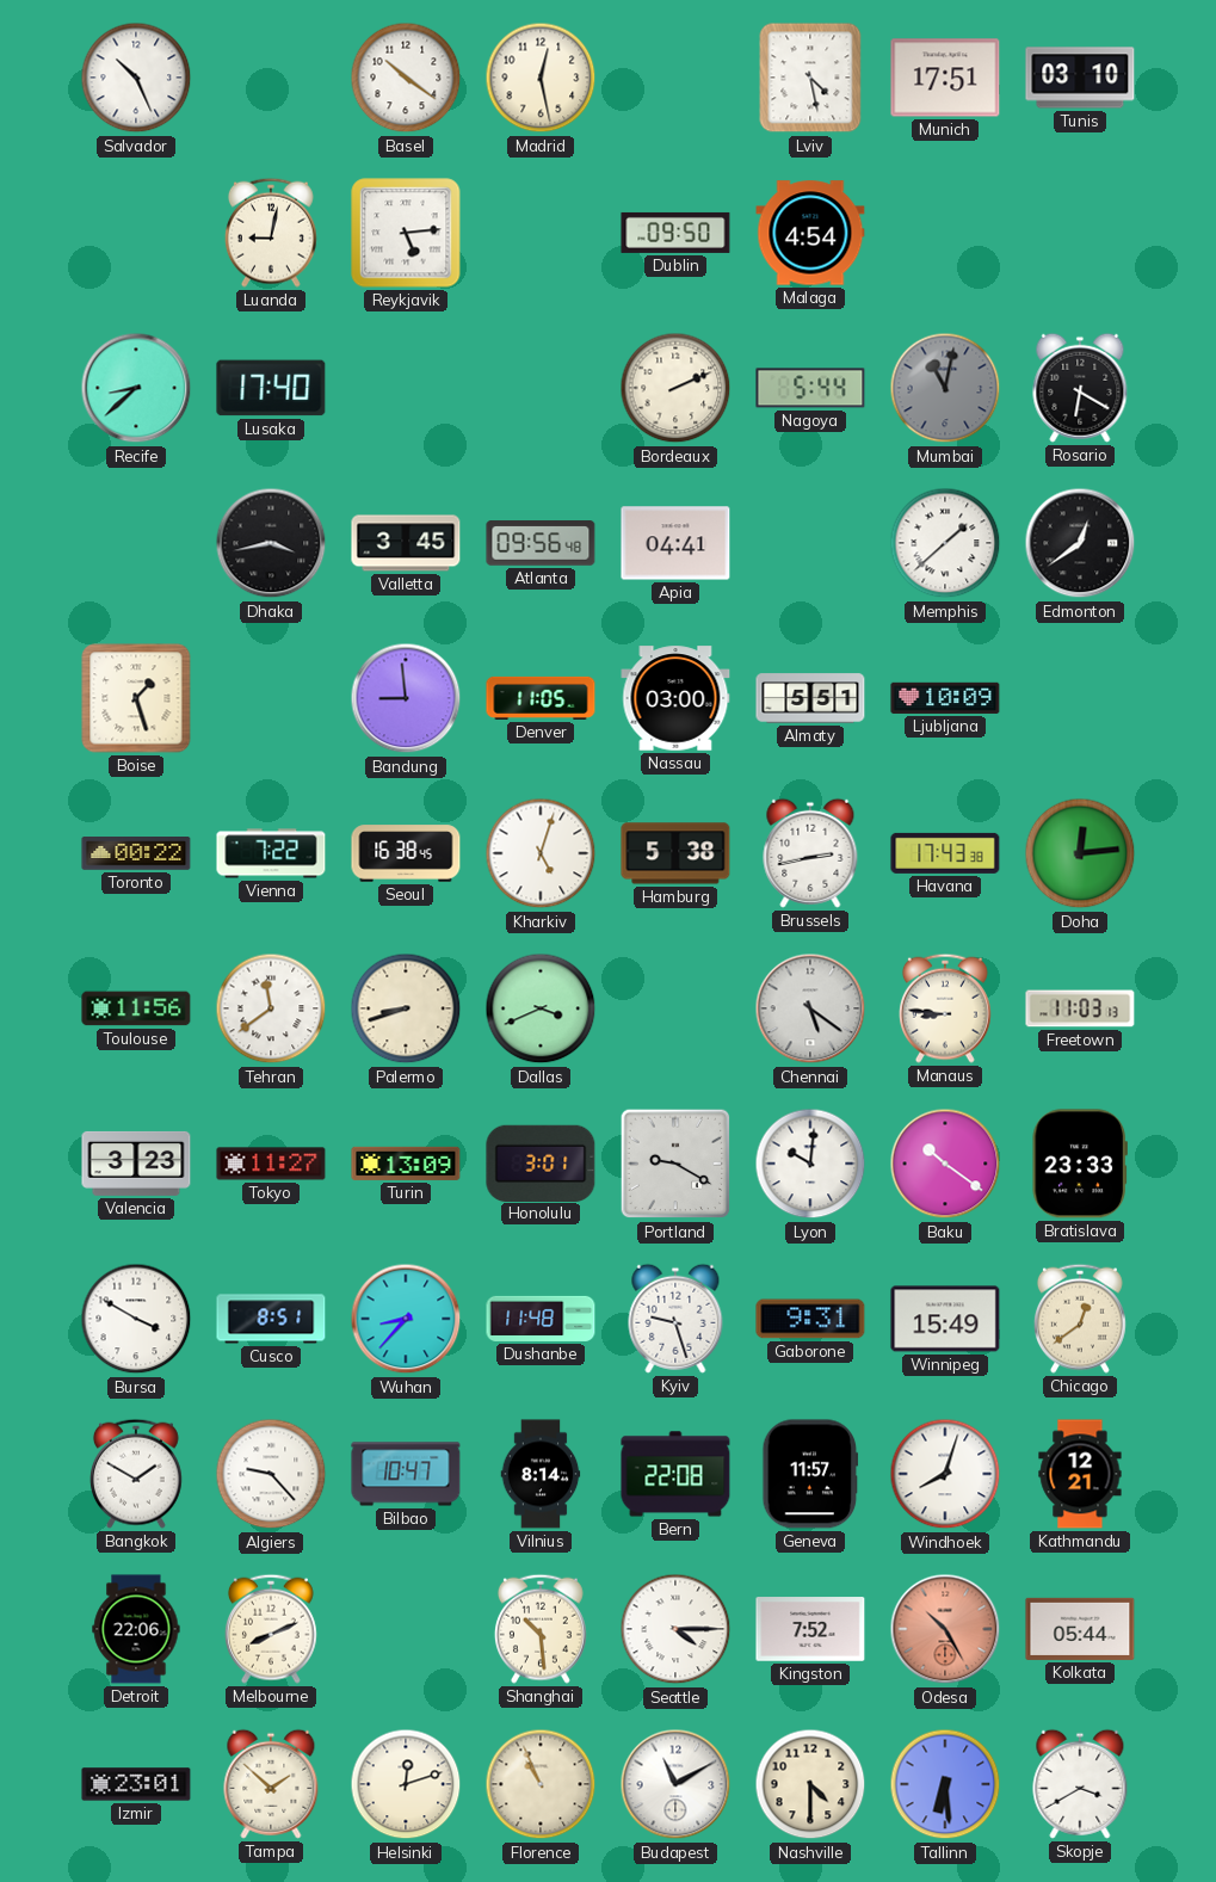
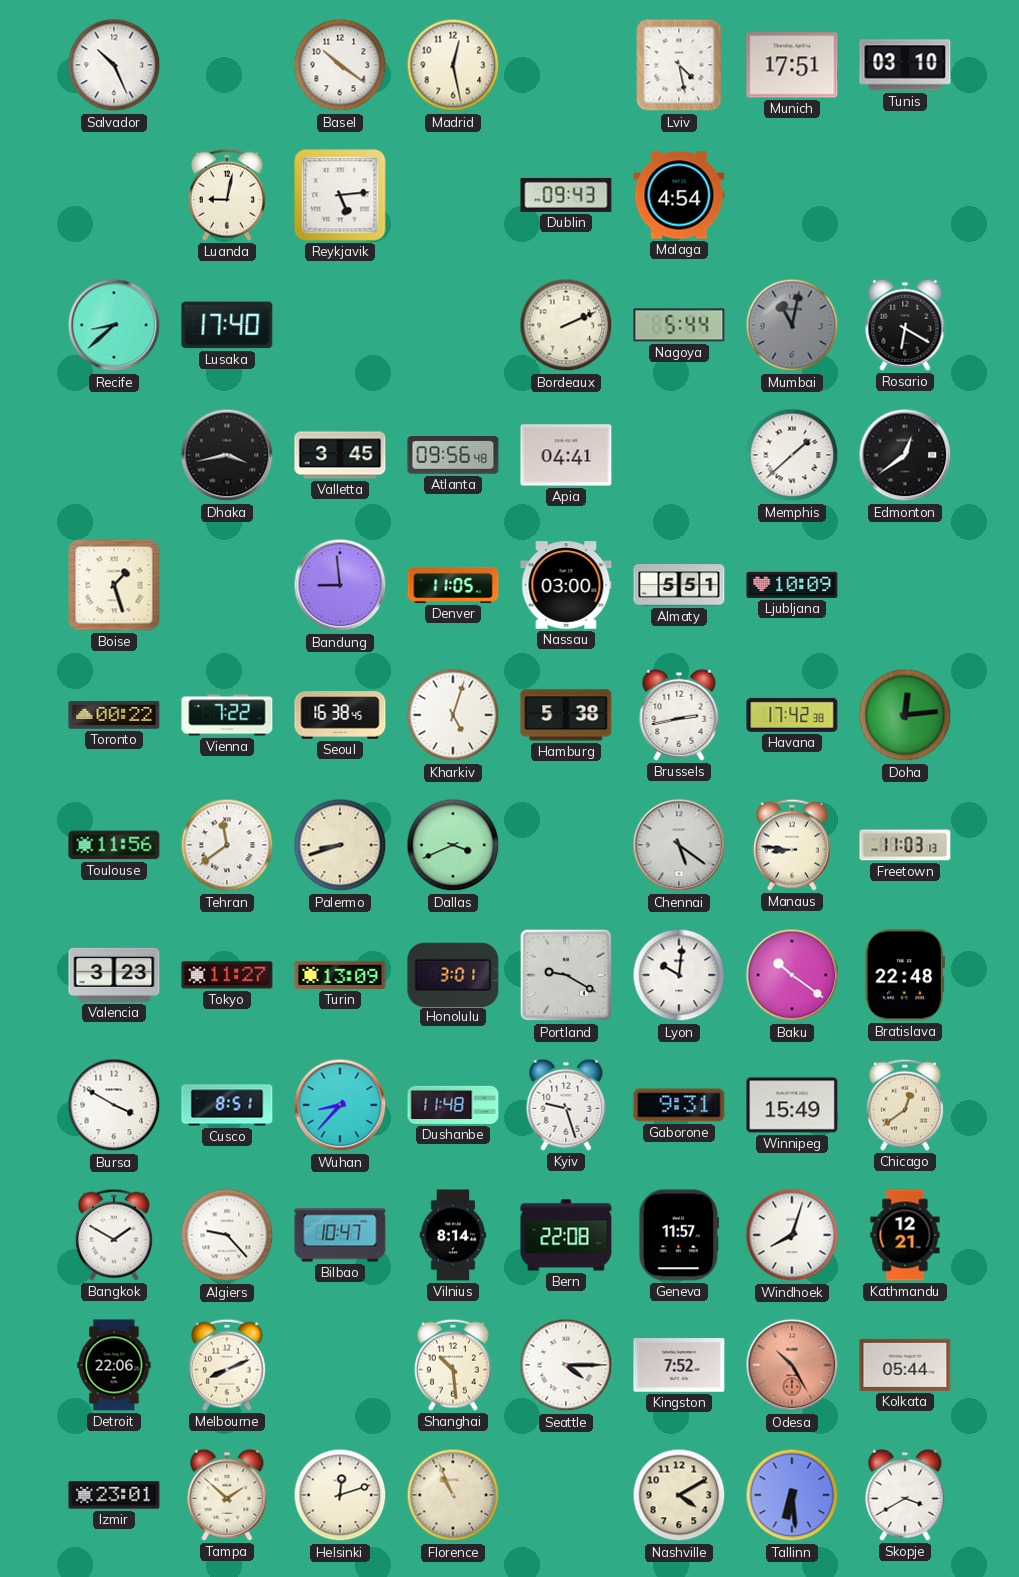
Dublin: 09:50 -> 09:43 (566, 195)
Havana: 17:43 -> 17:42 (792, 715)
Bratislava: 23:33 -> 22:48 (905, 975)
Budapest: 11:10 -> none (675, 1784)
Nashville: 4:30 -> 4:10 (679, 1495)
